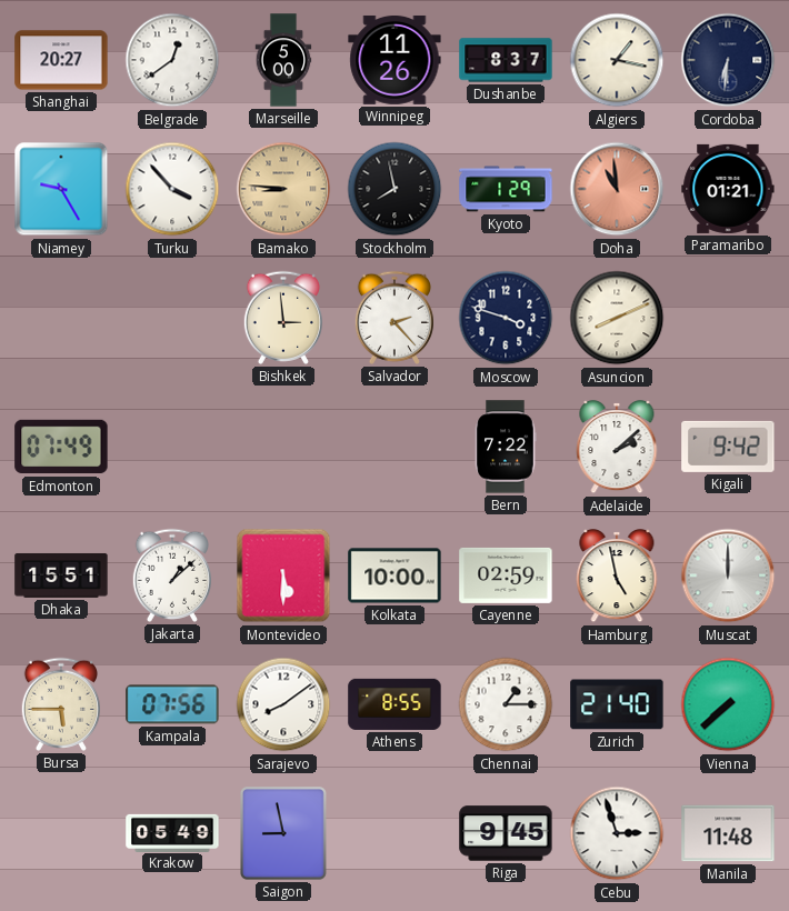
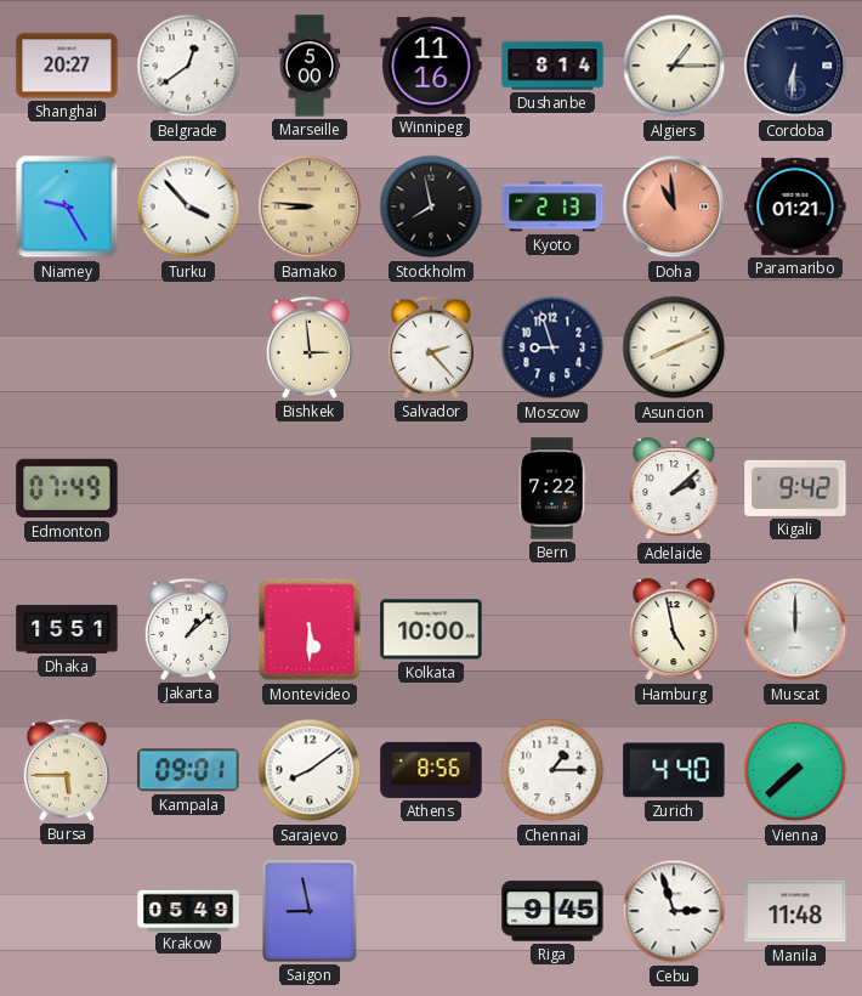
Winnipeg: 11:26 -> 11:16 (431, 66)
Dushanbe: 8:37 -> 8:14 (552, 66)
Algiers: 1:17 -> 1:15 (674, 66)
Kyoto: 1:29 -> 2:13 (552, 206)
Moscow: 3:48 -> 8:57 (552, 347)
Cayenne: 02:59 -> none (506, 575)
Kampala: 07:56 -> 09:01 (188, 770)
Athens: 8:55 -> 8:56 (431, 770)
Zurich: 21:40 -> 4:40 (674, 770)
